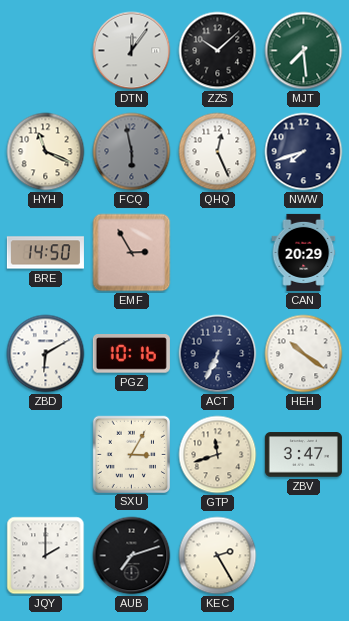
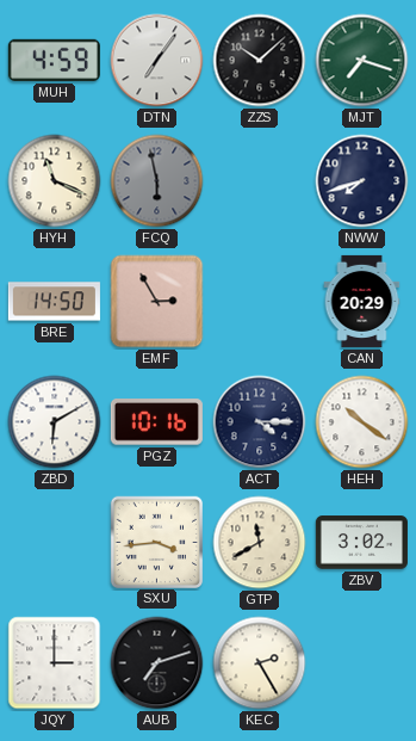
MUH: none -> 4:59 (54, 60)
DTN: 12:06 -> 7:06 (157, 61)
MJT: 7:29 -> 7:18 (362, 61)
QHQ: 12:26 -> none (218, 152)
ACT: 6:34 -> 4:15 (260, 422)
SXU: 3:05 -> 3:44 (156, 542)
GTP: 11:42 -> 11:40 (260, 543)
ZBV: 3:47 -> 3:02 (361, 543)
JQY: 2:00 -> 3:00 (55, 663)
